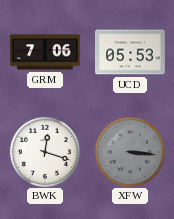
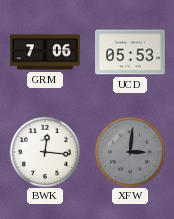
BWK: 12:18 -> 12:16 (44, 151)
XFW: 3:16 -> 3:01 (129, 151)
